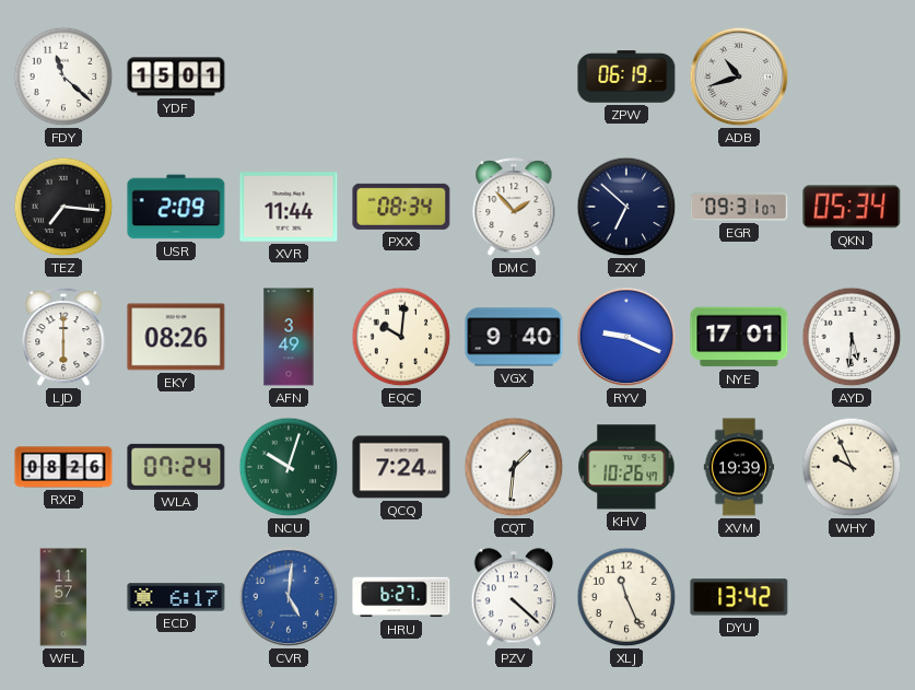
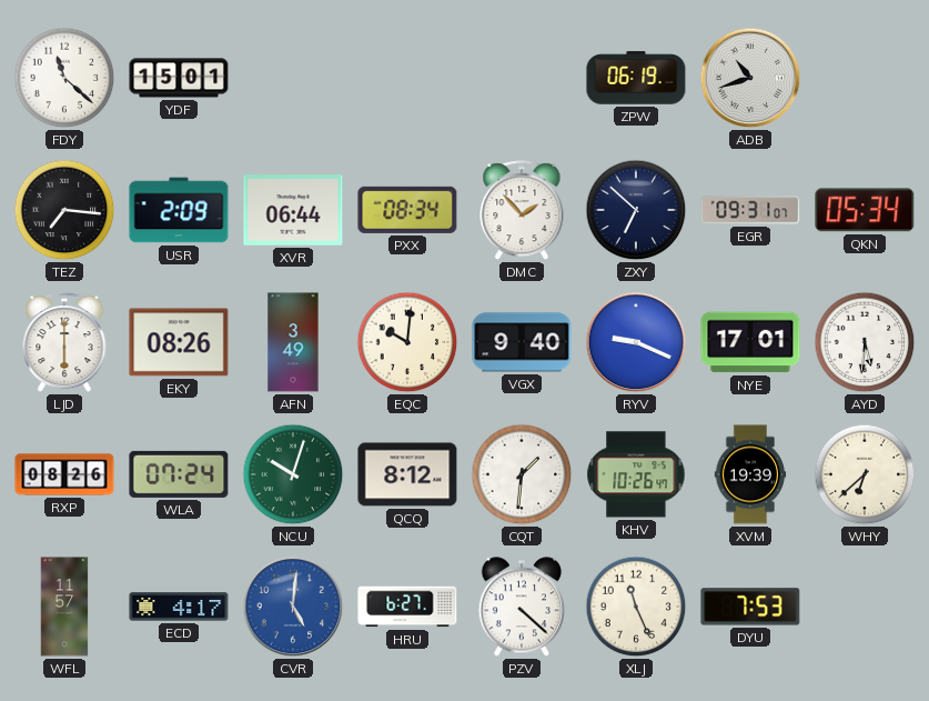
XVR: 11:44 -> 06:44 (293, 210)
QCQ: 7:24 -> 8:12 (407, 474)
WHY: 9:56 -> 6:38 (865, 474)
ECD: 6:17 -> 4:17 (179, 607)
DYU: 13:42 -> 7:53 (750, 607)
